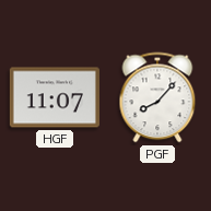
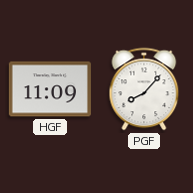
HGF: 11:07 -> 11:09 (50, 89)
